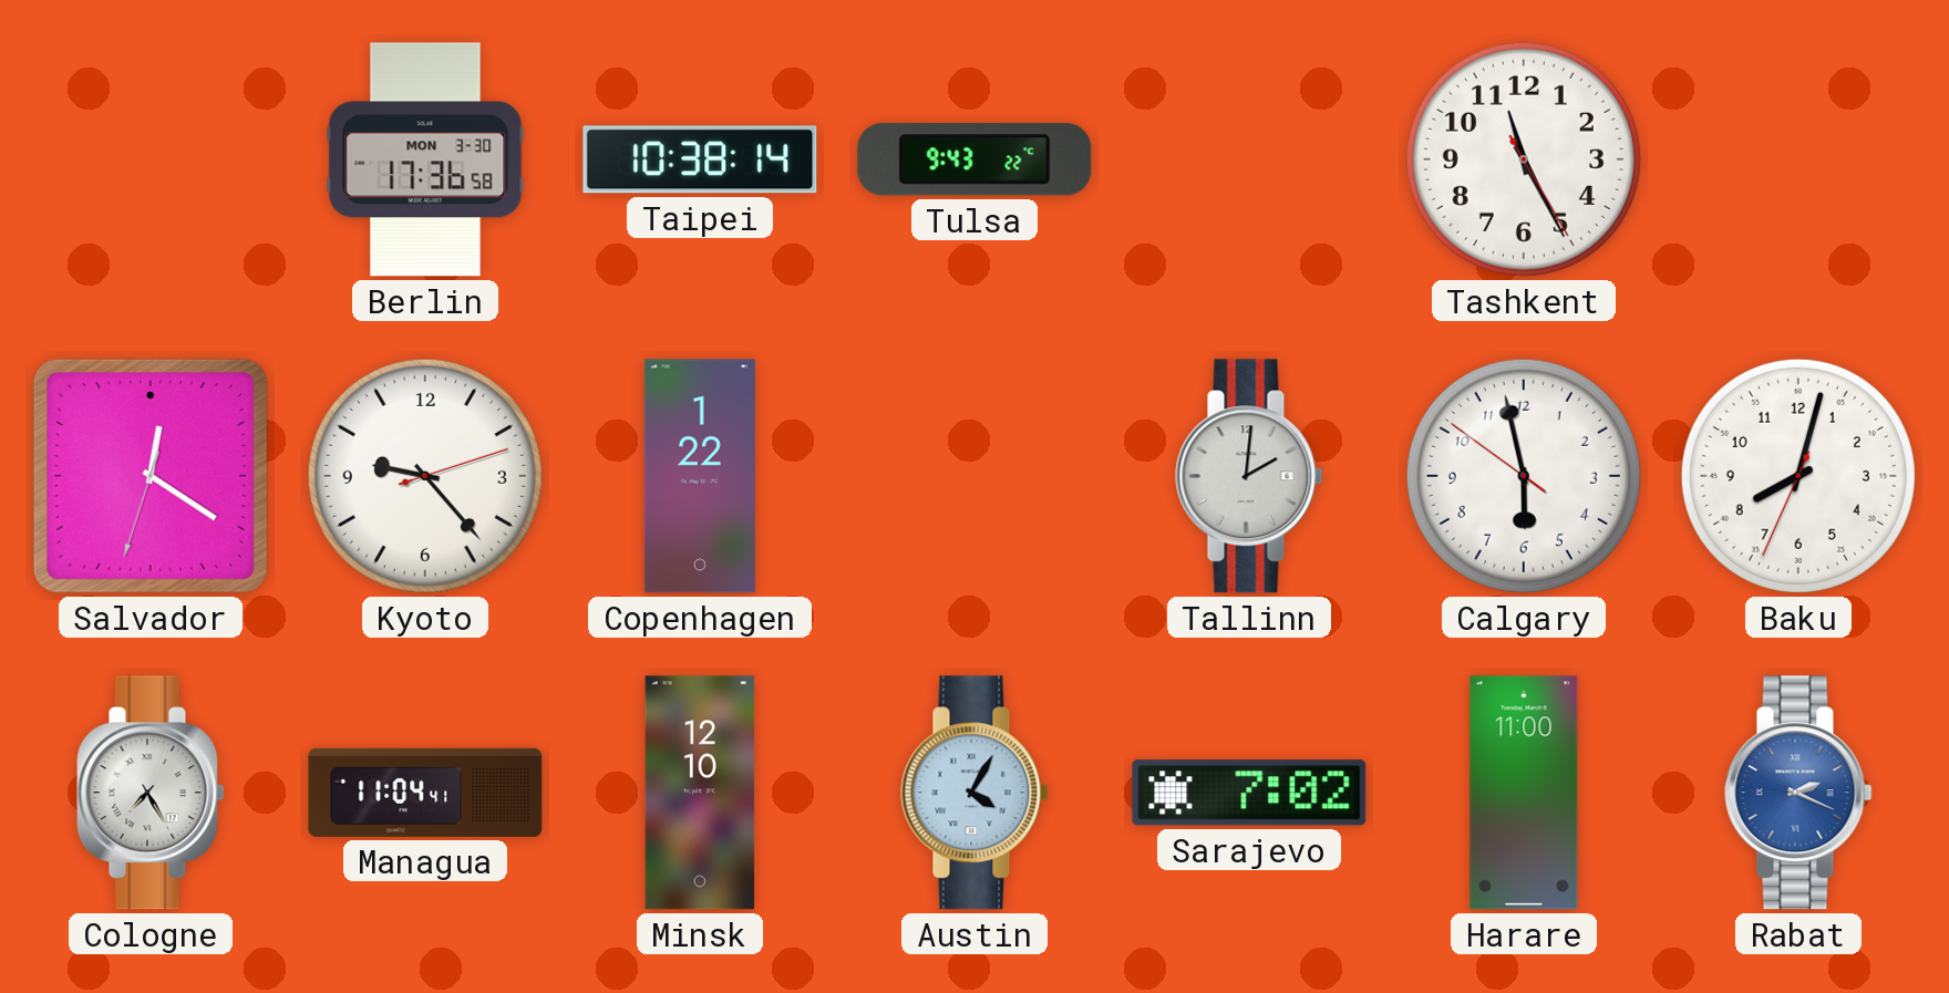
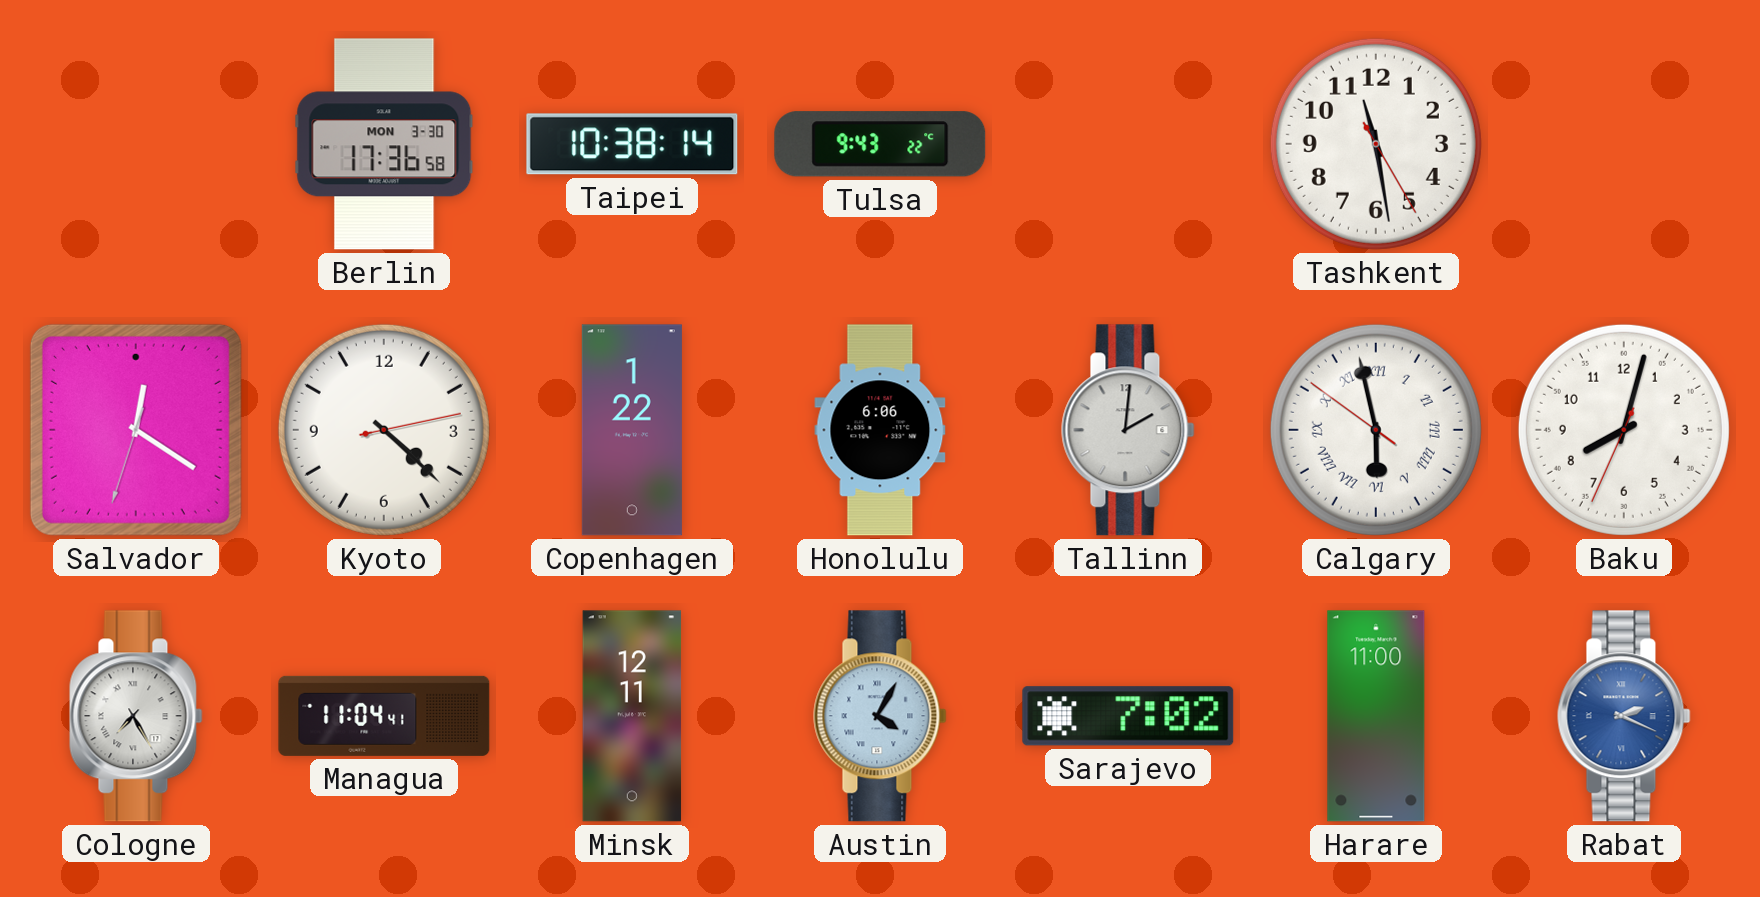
Tashkent: 11:25 -> 11:28 (1376, 144)
Kyoto: 9:23 -> 4:22 (384, 430)
Honolulu: none -> 6:06 (880, 430)
Calgary numerals: Arabic -> Roman (1376, 430)
Minsk: 12:10 -> 12:11 (632, 716)
